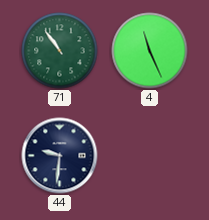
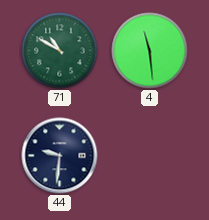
71: 10:54 -> 10:50 (60, 51)
4: 11:26 -> 11:29 (150, 51)
